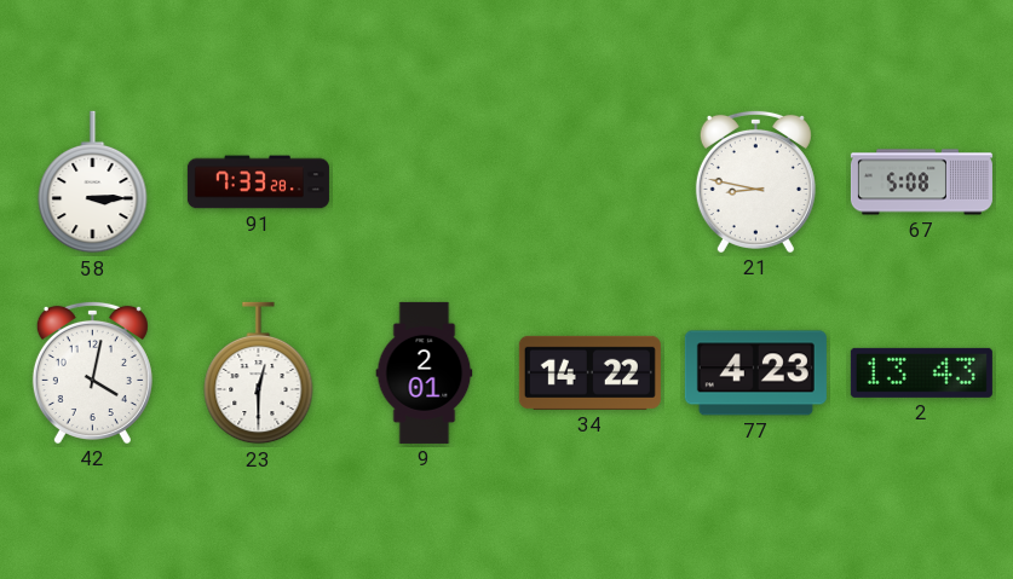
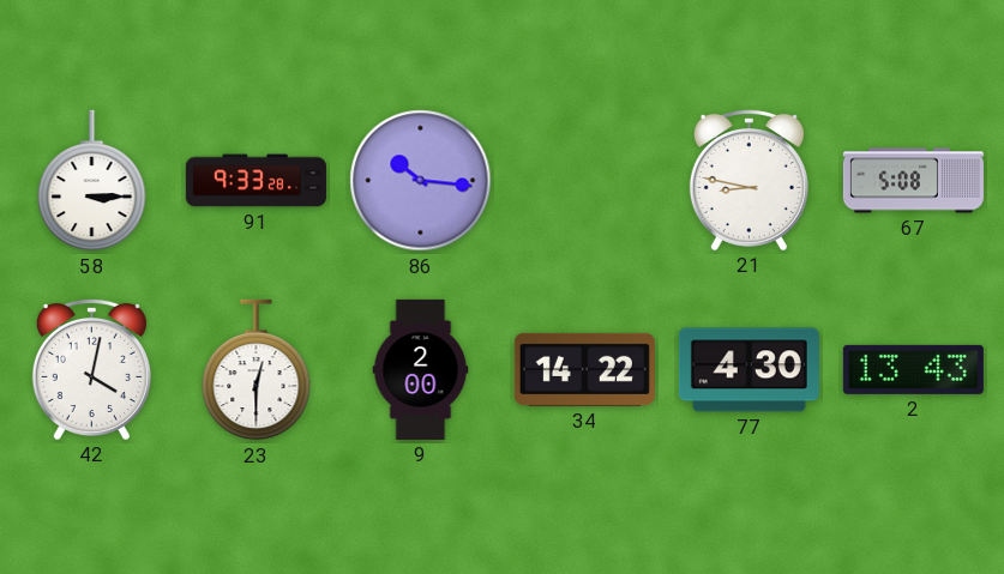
91: 7:33 -> 9:33 (255, 181)
86: none -> 10:16 (421, 181)
9: 2:01 -> 2:00 (421, 369)
77: 4:23 -> 4:30 (749, 370)
